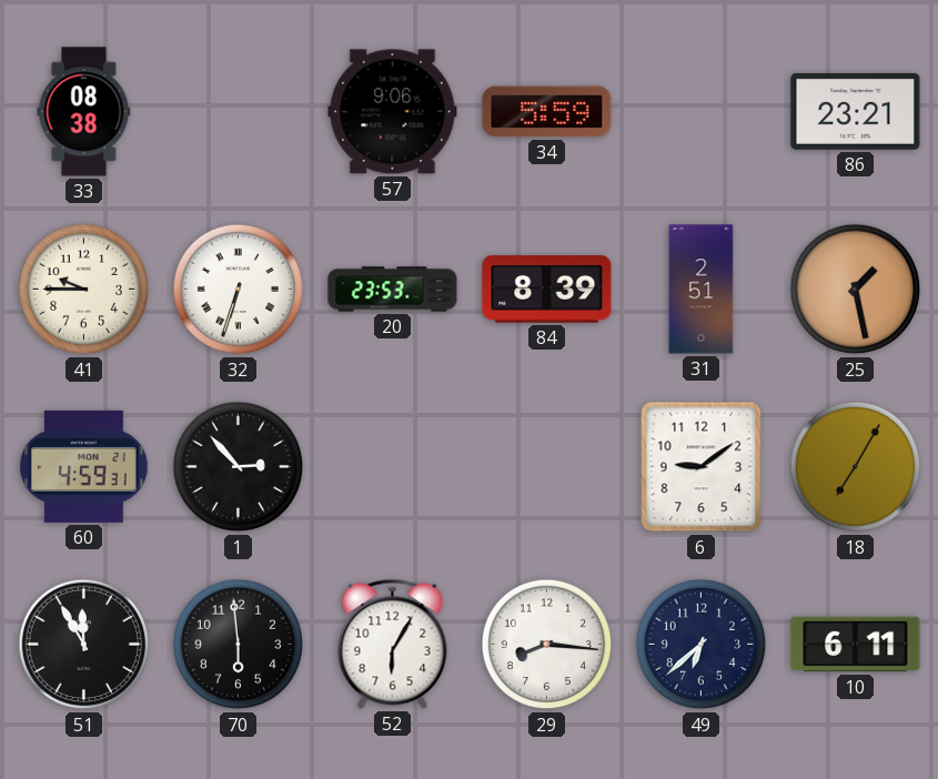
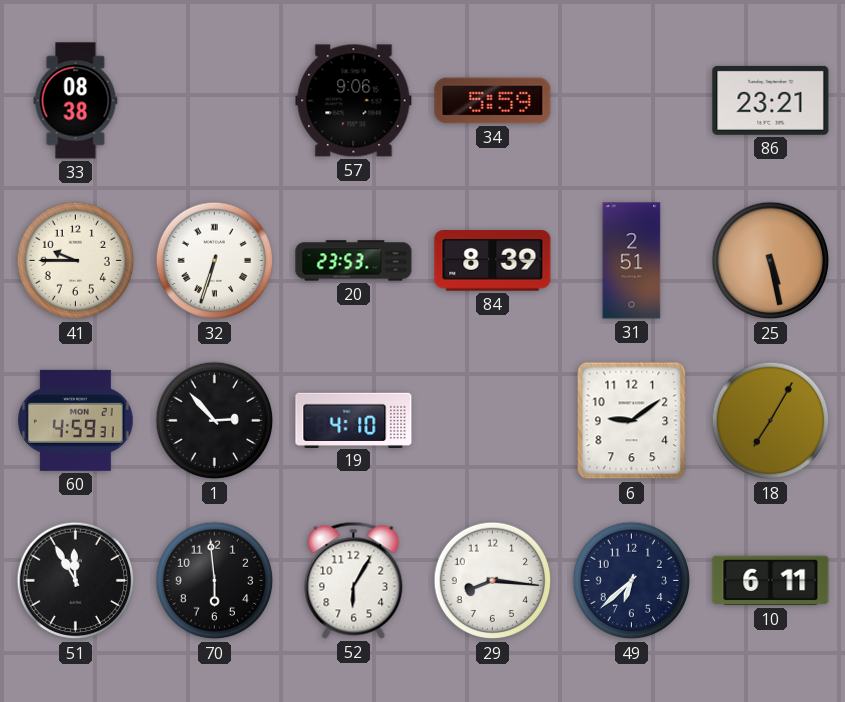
25: 1:28 -> 5:28 (771, 261)
19: none -> 4:10 (354, 420)
